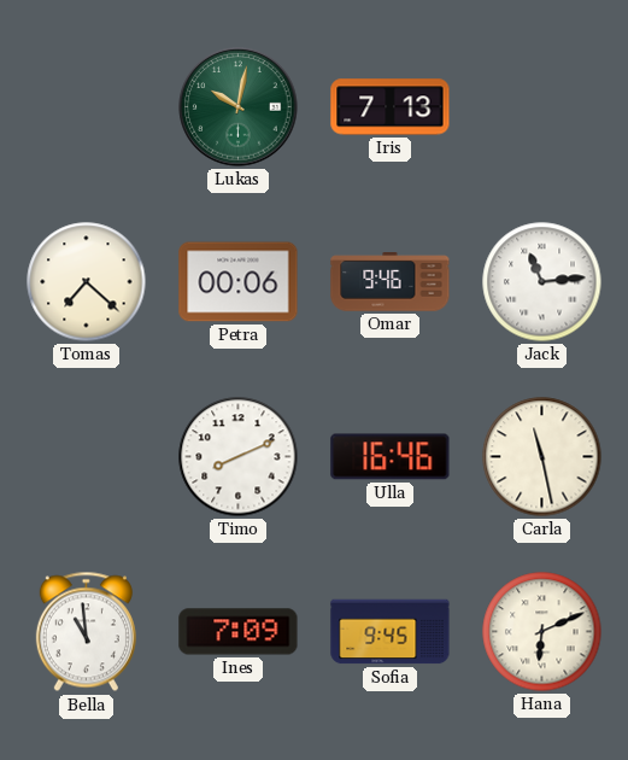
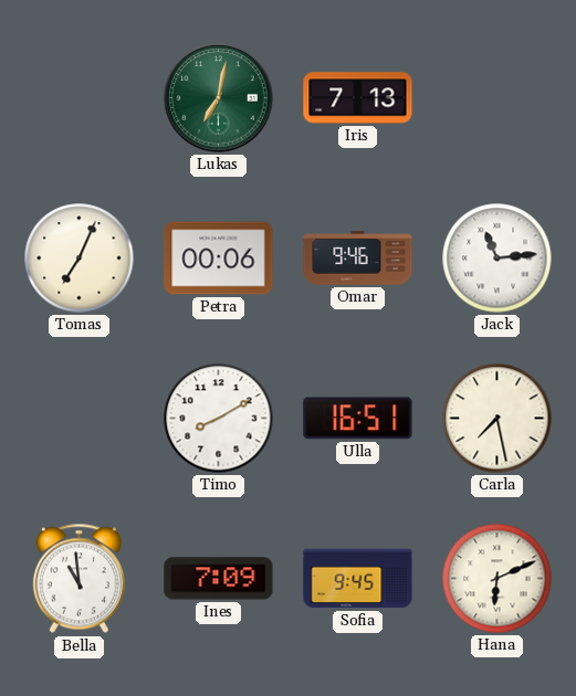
Lukas: 10:02 -> 7:02 (219, 98)
Tomas: 7:22 -> 7:04 (80, 259)
Timo: 8:11 -> 8:10 (219, 419)
Ulla: 16:46 -> 16:51 (358, 419)
Carla: 11:28 -> 7:28 (498, 419)
